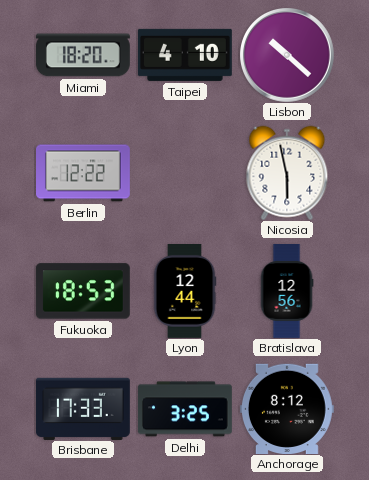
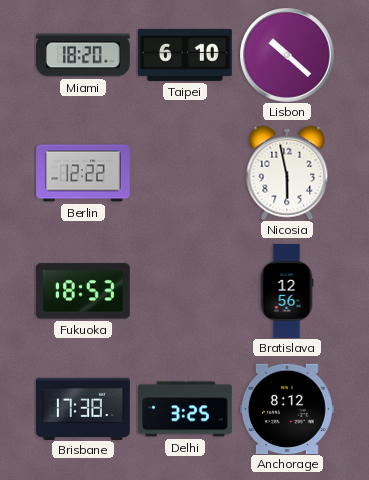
Taipei: 4:10 -> 6:10 (185, 55)
Lyon: 12:44 -> none (185, 292)
Brisbane: 17:33 -> 17:38 (83, 408)
